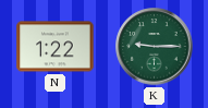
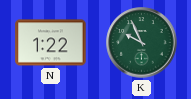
K: 9:15 -> 9:56 (142, 43)
